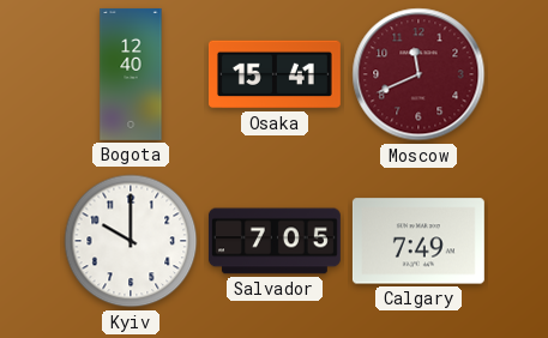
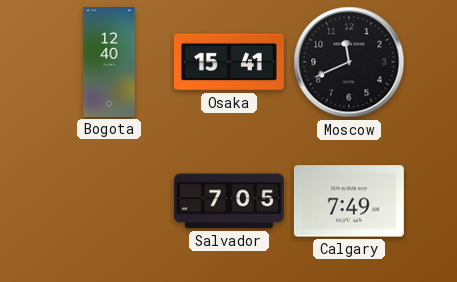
Moscow dial: burgundy -> black (349, 62)
Kyiv: 10:00 -> none (131, 241)
